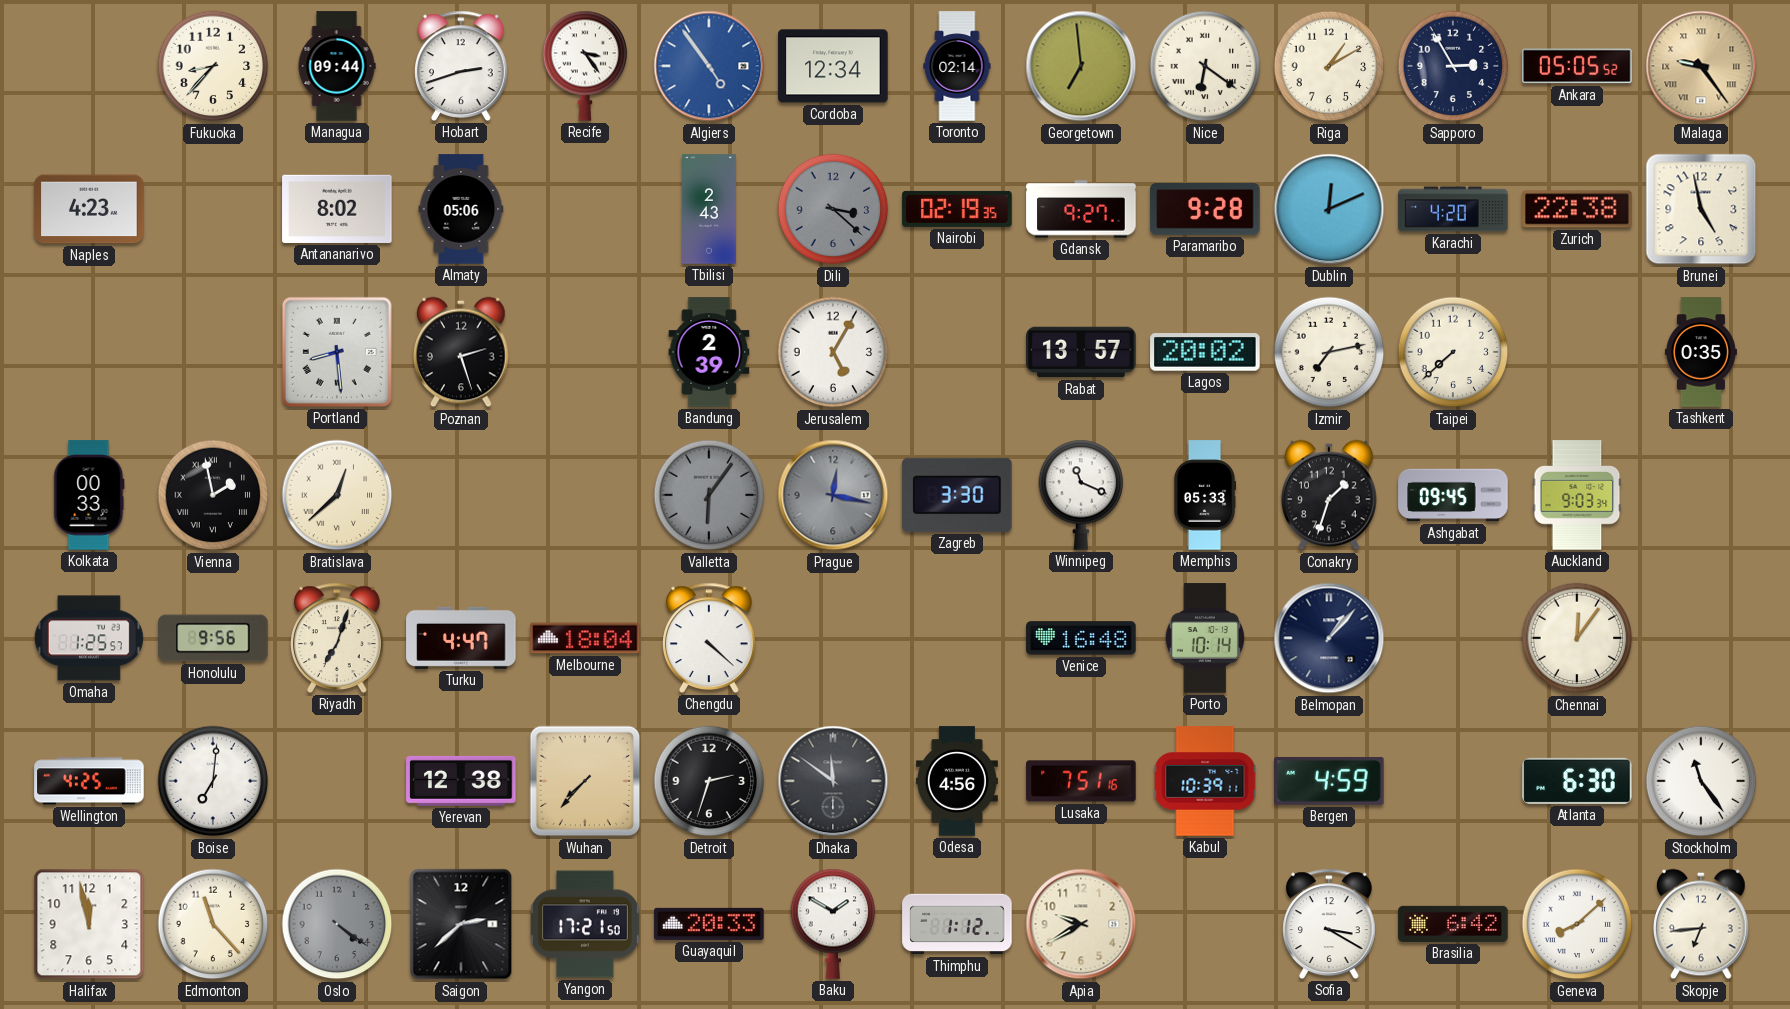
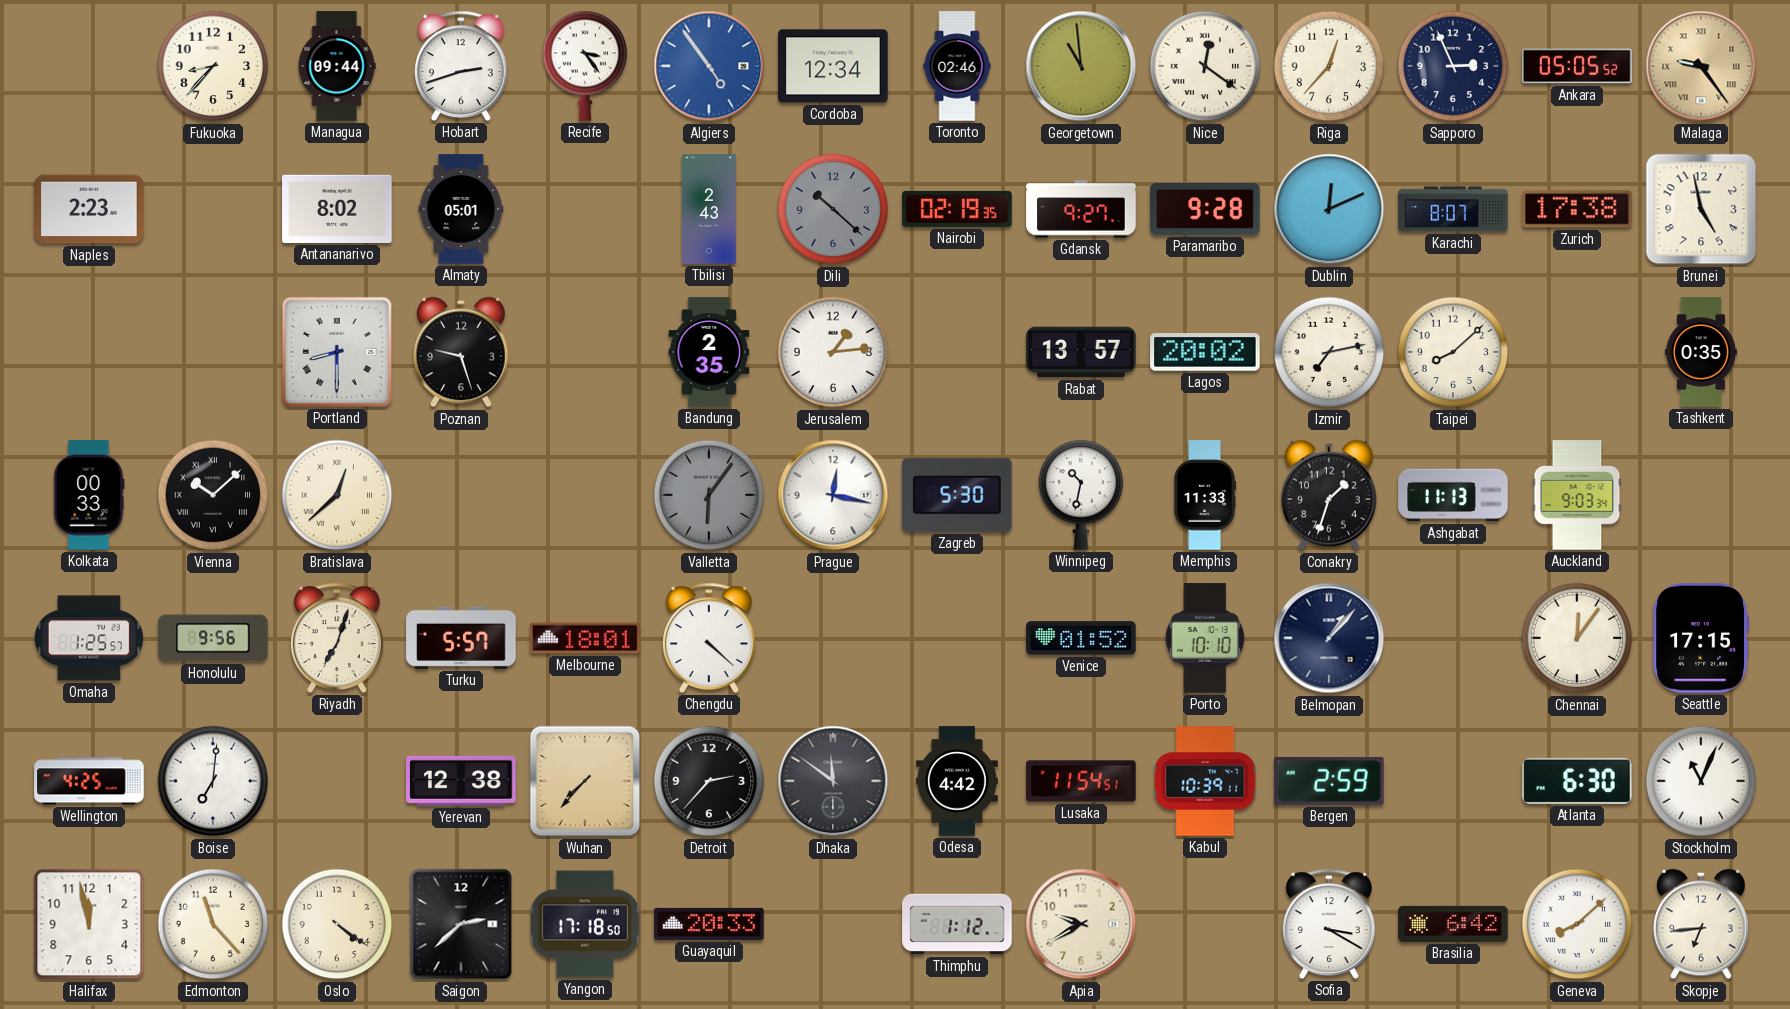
Toronto: 02:14 -> 02:46 (957, 66)
Georgetown: 6:59 -> 10:59 (1081, 66)
Nice: 6:21 -> 12:21 (1205, 66)
Riga: 1:10 -> 12:37 (1329, 66)
Sapporo: 2:55 -> 2:56 (1453, 66)
Naples: 4:23 -> 2:23 (89, 209)
Almaty: 05:06 -> 05:01 (461, 209)
Dili: 3:22 -> 10:22 (833, 209)
Karachi: 4:20 -> 8:07 (1453, 209)
Zurich: 22:38 -> 17:38 (1577, 209)
Portland: 8:29 -> 8:30 (337, 352)
Poznan: 2:27 -> 9:27 (462, 352)
Bandung: 2:39 -> 2:35 (709, 352)
Jerusalem: 5:05 -> 1:14 (833, 352)
Taipei: 7:38 -> 8:08 (1453, 352)
Vienna: 1:58 -> 10:08 (213, 495)
Prague dial: grey -> white (833, 495)
Zagreb: 3:30 -> 5:30 (957, 495)
Winnipeg: 11:19 -> 10:32 (1081, 495)
Memphis: 05:33 -> 11:33 (1205, 495)
Ashgabat: 09:45 -> 11:13 (1453, 495)
Turku: 4:47 -> 5:57 (461, 638)
Melbourne: 18:04 -> 18:01 (585, 638)
Venice: 16:48 -> 01:52 (1081, 638)
Porto: 10:14 -> 10:10 (1205, 638)
Seattle: none -> 17:15 (1701, 638)
Detroit: 2:33 -> 2:37 (709, 781)
Odesa: 4:56 -> 4:42 (957, 781)
Lusaka: 7:51 -> 11:54 (1081, 781)
Bergen: 4:59 -> 2:59 (1329, 781)
Stockholm: 11:24 -> 11:04 (1701, 781)
Oslo dial: grey -> cream (337, 924)
Yangon: 17:21 -> 17:18 (585, 924)
Baku: 1:50 -> none (833, 924)
